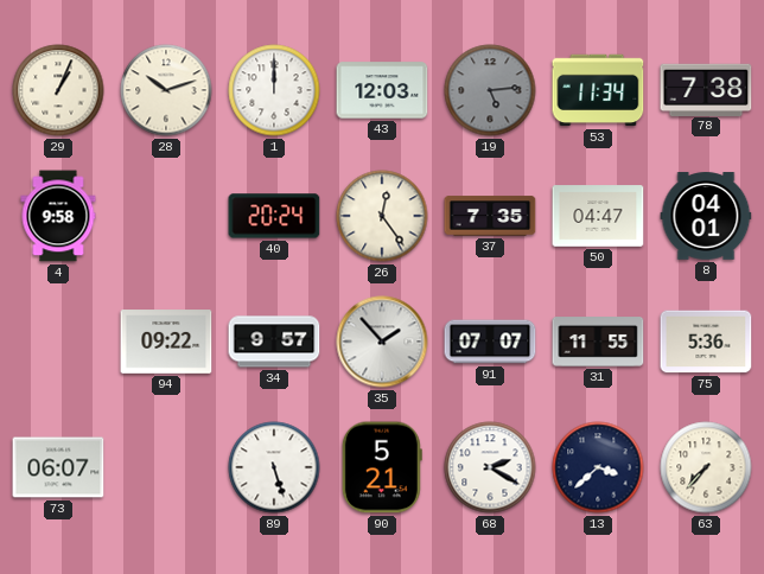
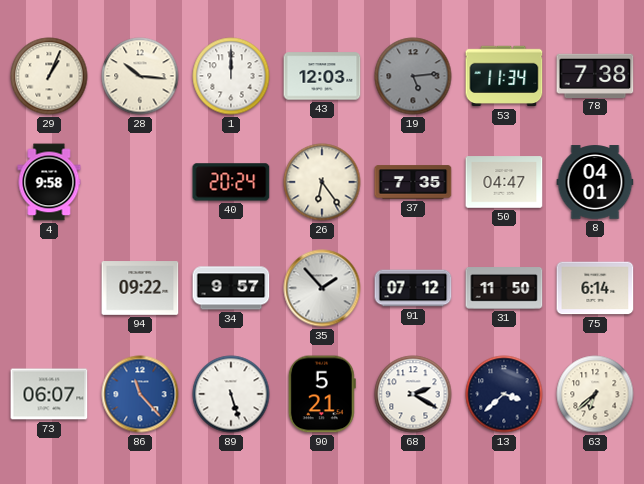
28: 10:12 -> 10:16 (140, 76)
26: 12:24 -> 6:24 (322, 182)
91: 07:07 -> 07:12 (413, 288)
31: 11:55 -> 11:50 (504, 288)
75: 5:36 -> 6:14 (595, 288)
86: none -> 11:23 (140, 394)
63: 7:37 -> 6:38 (595, 394)
